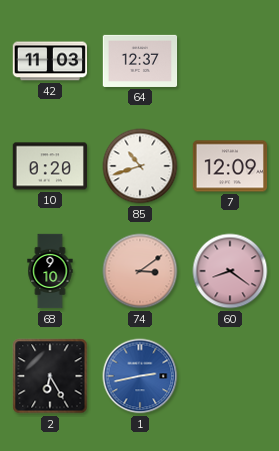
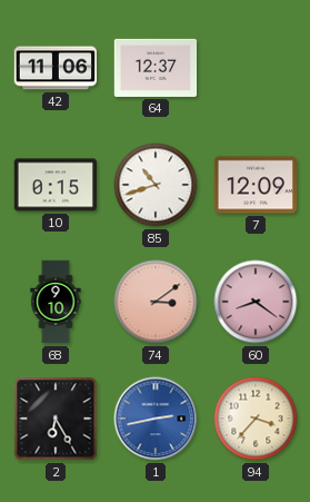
42: 11:03 -> 11:06 (54, 68)
10: 0:20 -> 0:15 (54, 185)
94: none -> 3:37 (256, 419)
